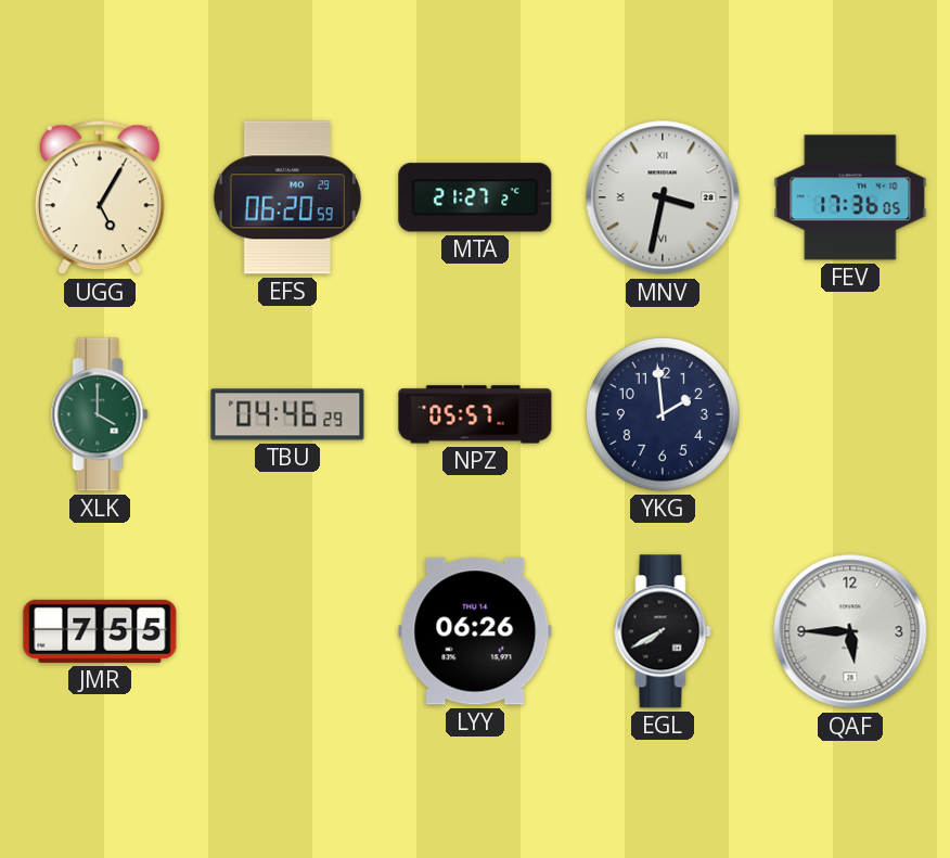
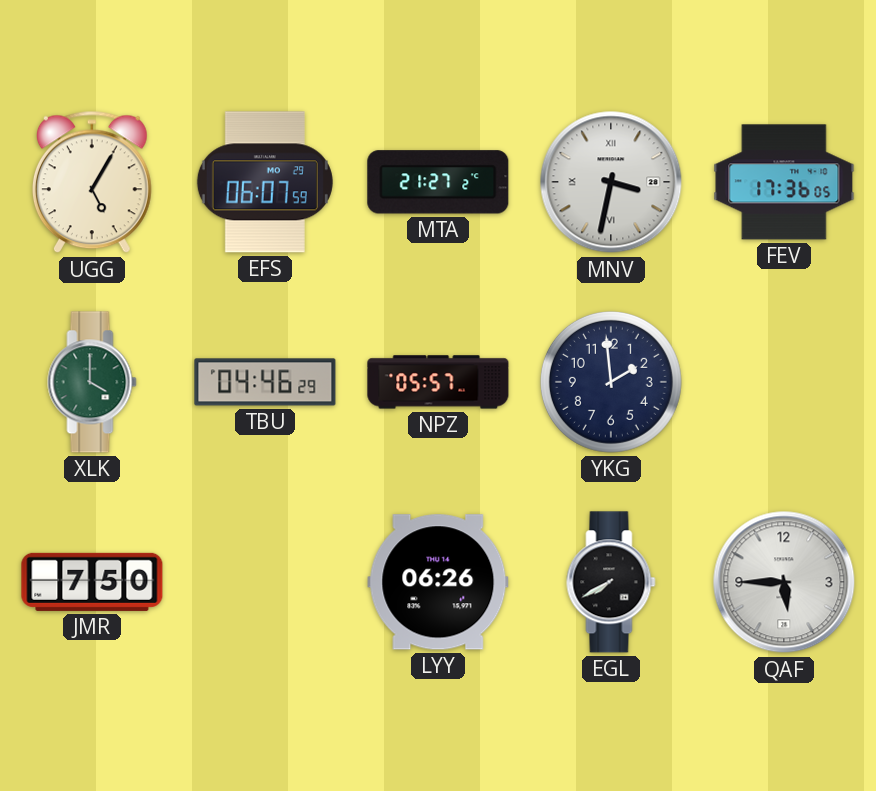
EFS: 06:20 -> 06:07 (265, 182)
JMR: 7:55 -> 7:50 (92, 582)
